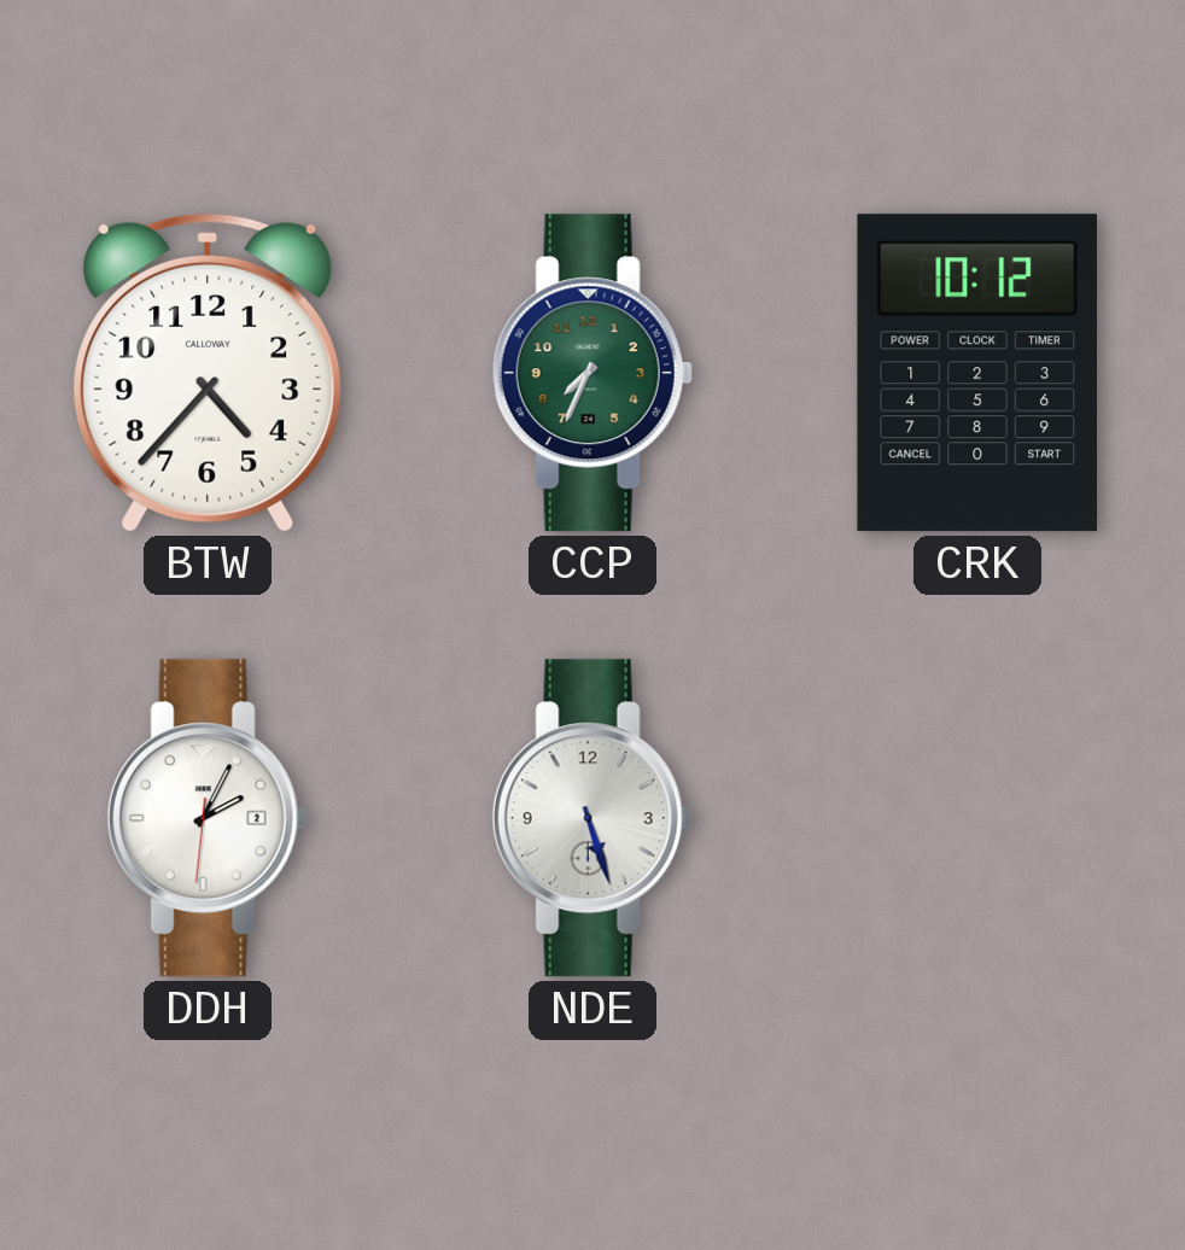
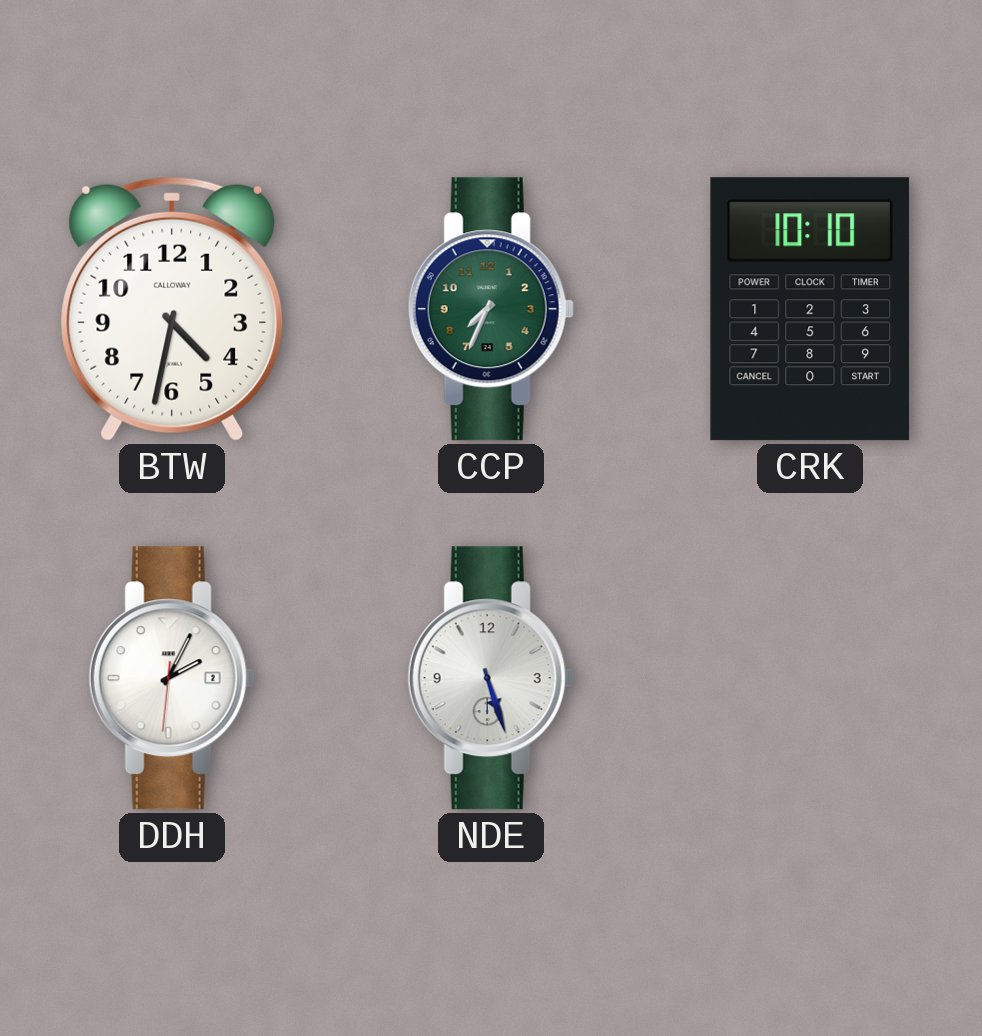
BTW: 4:37 -> 4:32 (172, 309)
CRK: 10:12 -> 10:10 (810, 309)
